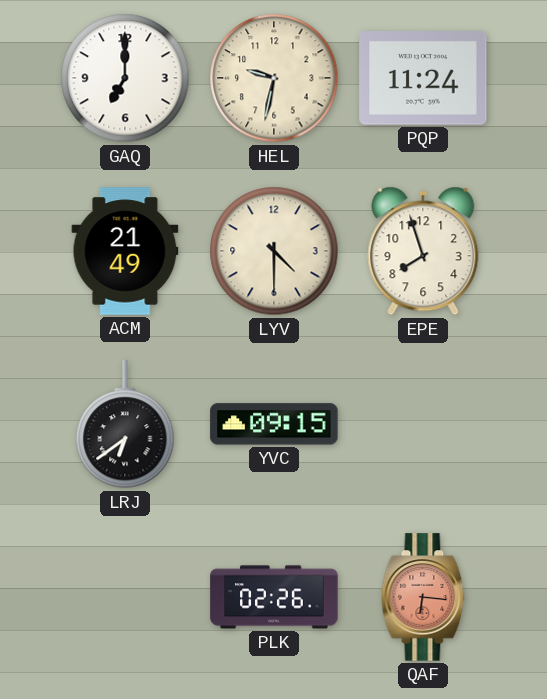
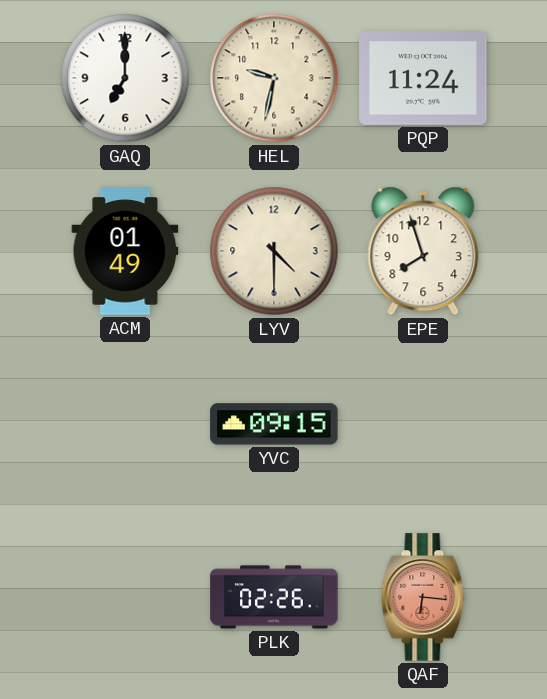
ACM: 21:49 -> 01:49 (125, 251)
LRJ: 6:39 -> none (125, 425)
